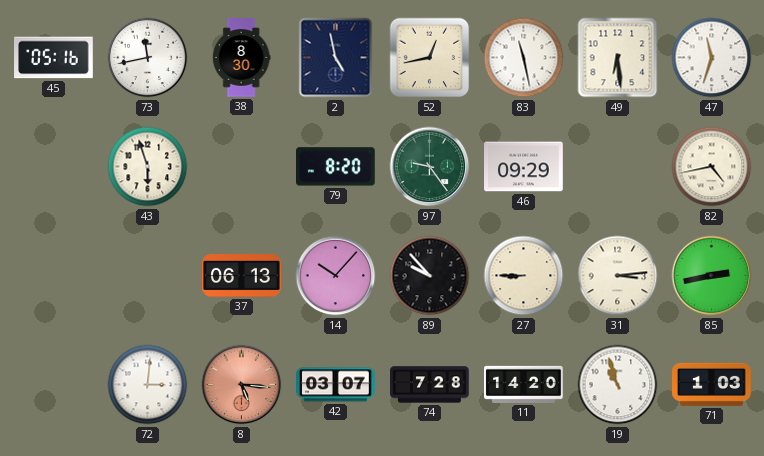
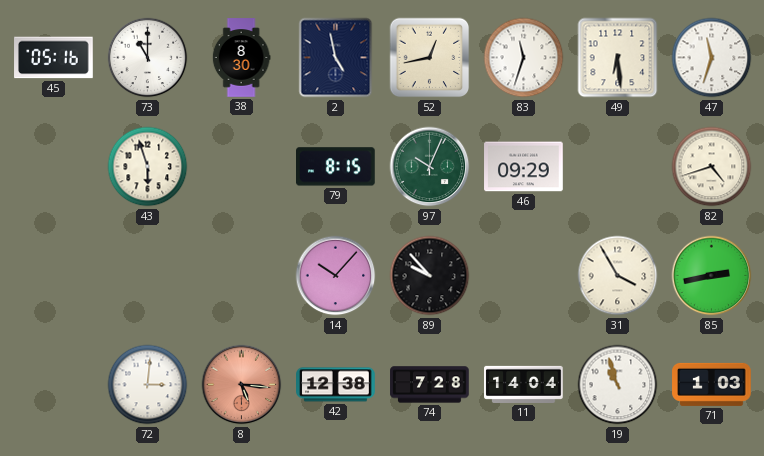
73: 11:43 -> 11:00 (148, 58)
83: 11:28 -> 11:33 (524, 58)
79: 8:20 -> 8:15 (336, 167)
97: 9:24 -> 10:04 (430, 167)
82: 4:43 -> 4:42 (712, 167)
37: 06:13 -> none (242, 276)
27: 8:45 -> none (524, 276)
31: 3:14 -> 3:55 (618, 276)
42: 03:07 -> 12:38 (336, 385)
11: 14:20 -> 14:04 (524, 384)
